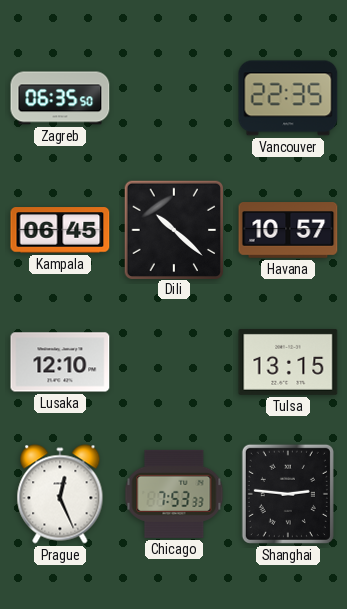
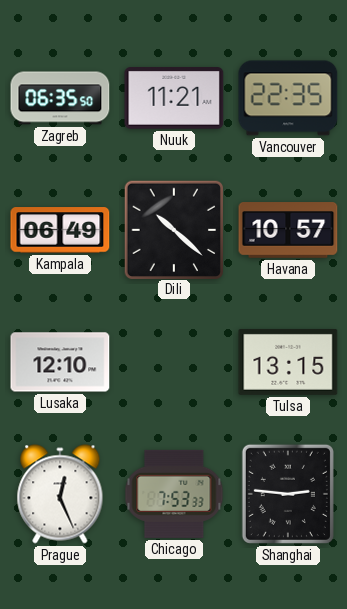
Nuuk: none -> 11:21 (174, 98)
Kampala: 06:45 -> 06:49 (60, 230)
